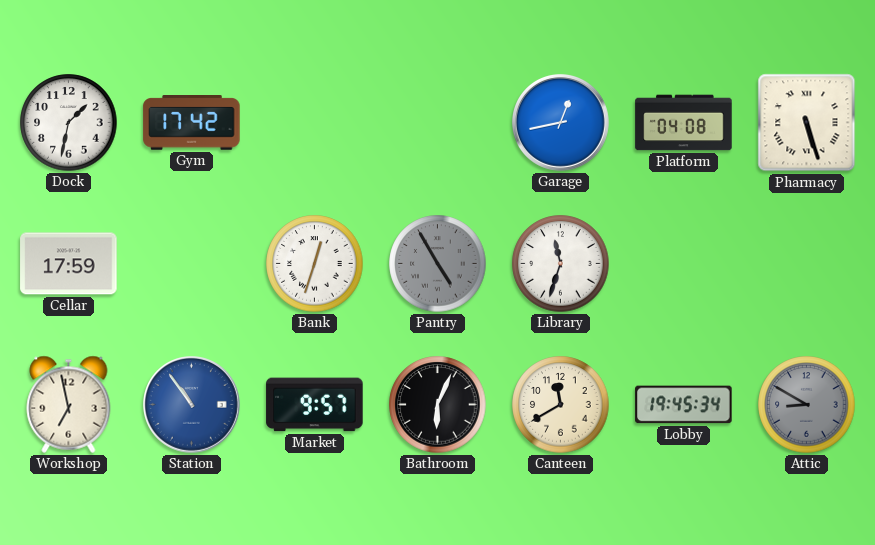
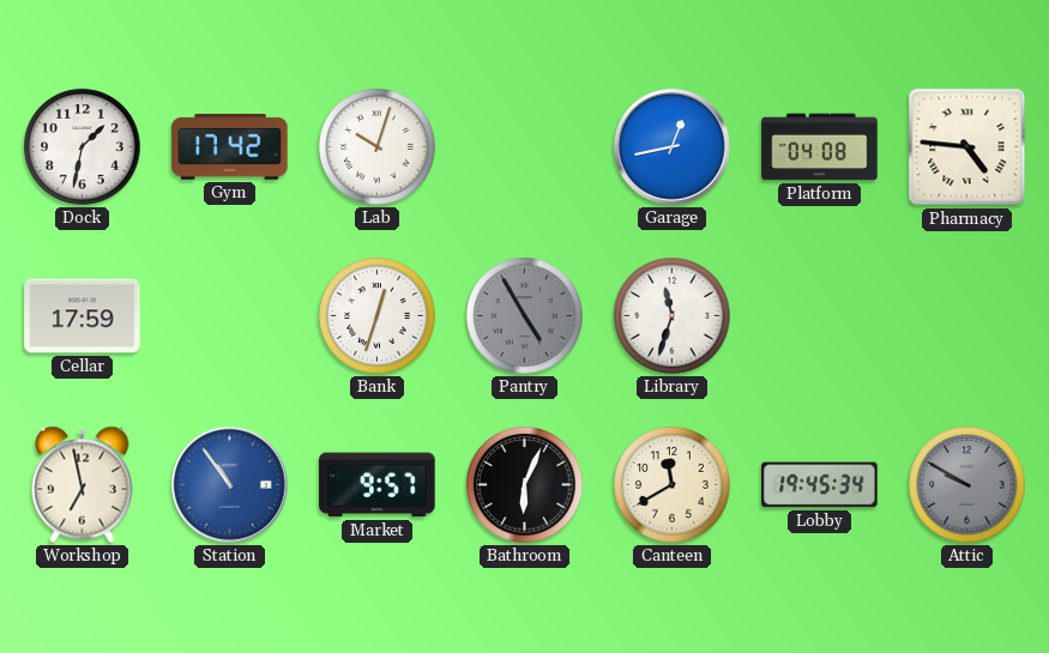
Lab: none -> 10:03 (378, 147)
Pharmacy: 5:27 -> 4:46 (967, 147)
Attic: 8:50 -> 9:50 (967, 485)
